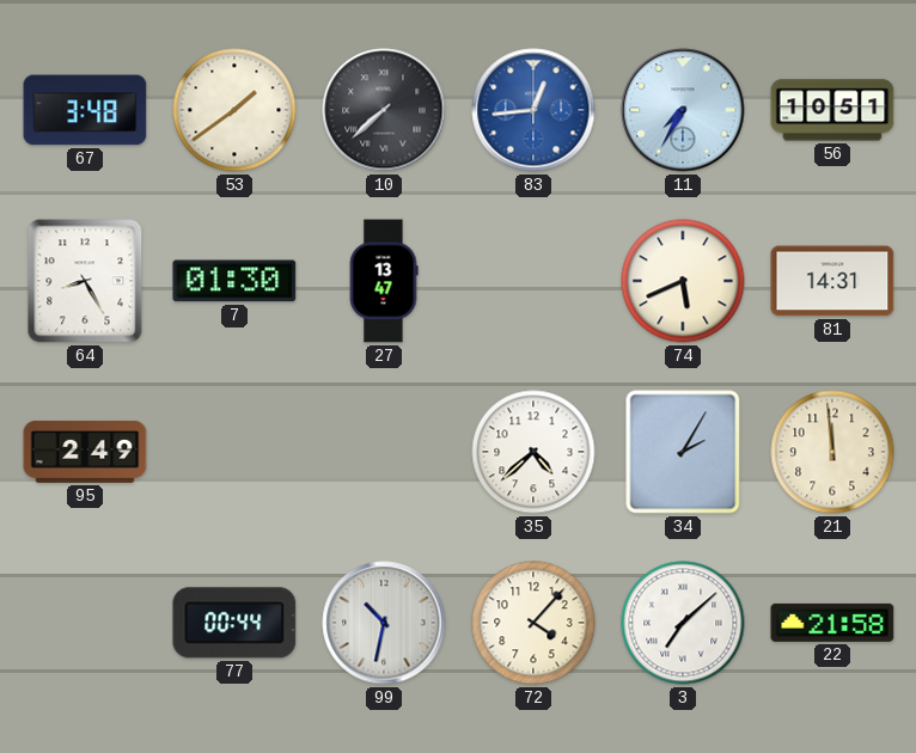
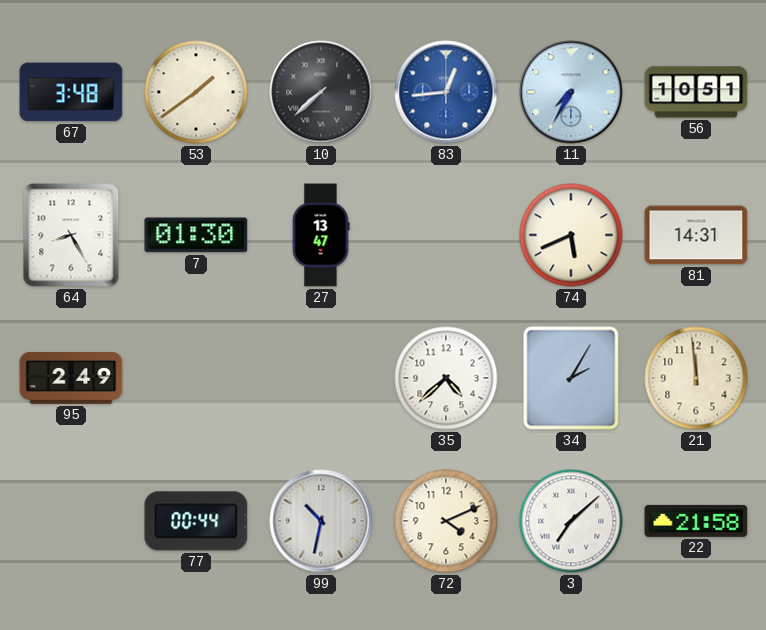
72: 4:07 -> 4:11 (446, 521)
